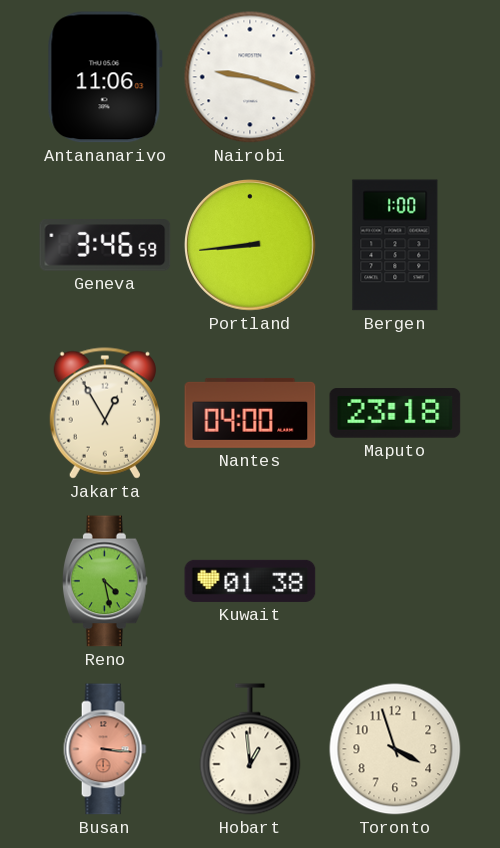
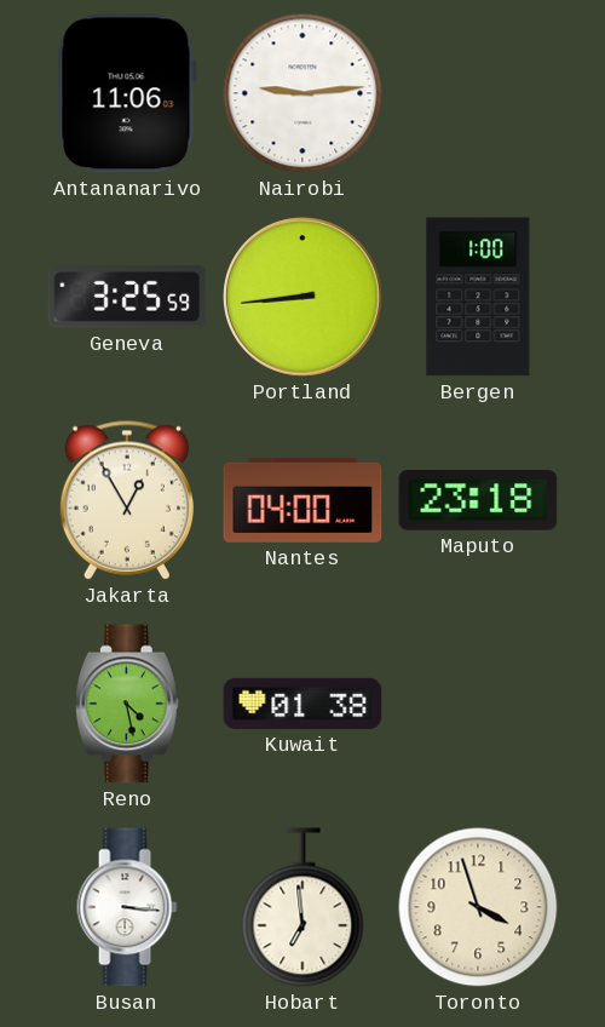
Nairobi: 9:18 -> 9:14 (302, 93)
Geneva: 3:46 -> 3:25 (127, 297)
Busan dial: salmon -> white (127, 907)
Hobart: 12:59 -> 6:59 (302, 907)
